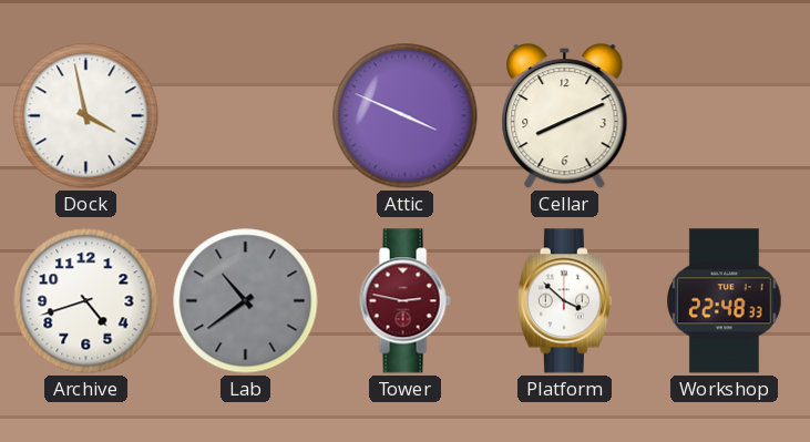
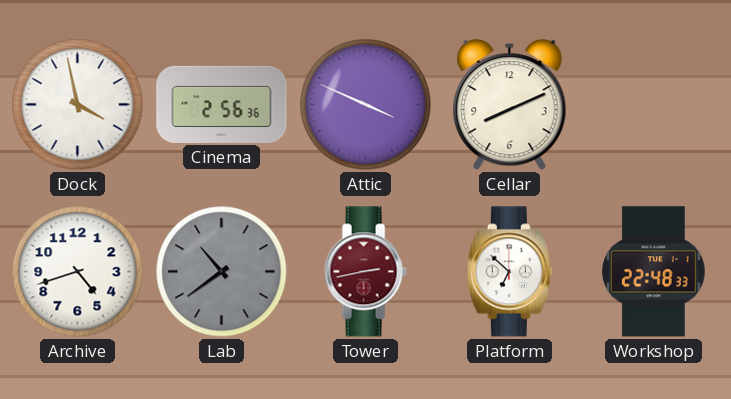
Cinema: none -> 2:56 (222, 104)
Tower: 2:47 -> 2:43 (365, 272)
Platform: 3:52 -> 6:52 (509, 272)
